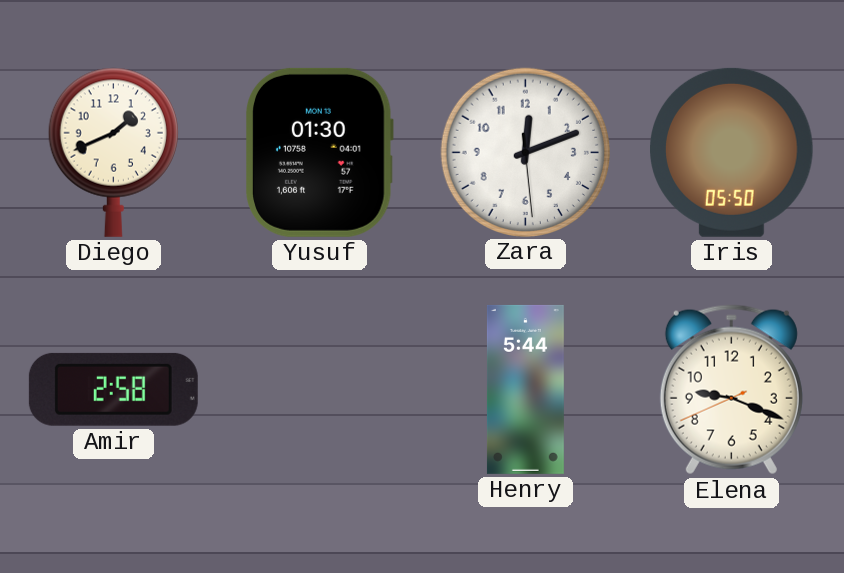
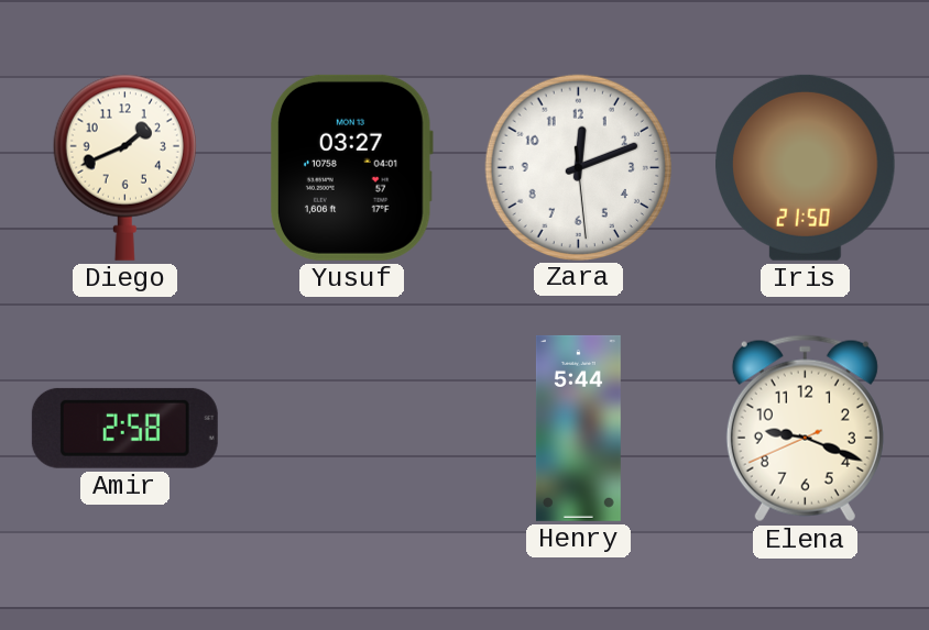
Yusuf: 01:30 -> 03:27 (352, 167)
Iris: 05:50 -> 21:50 (806, 167)
